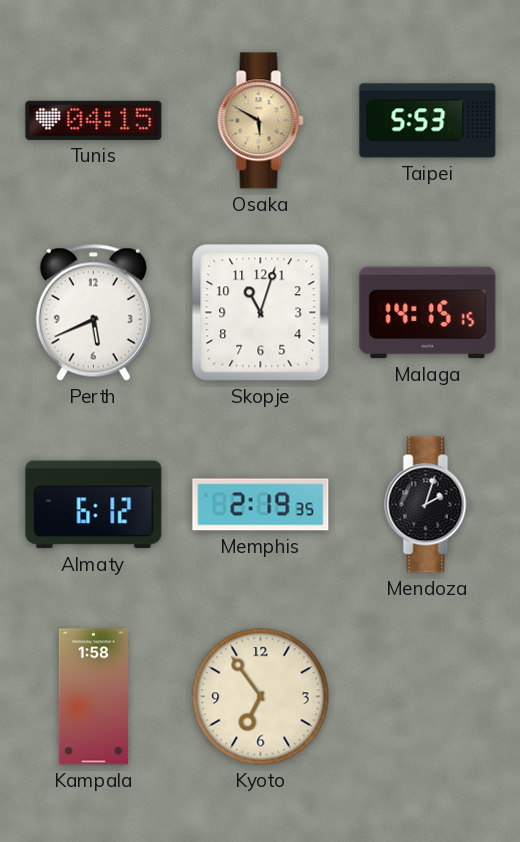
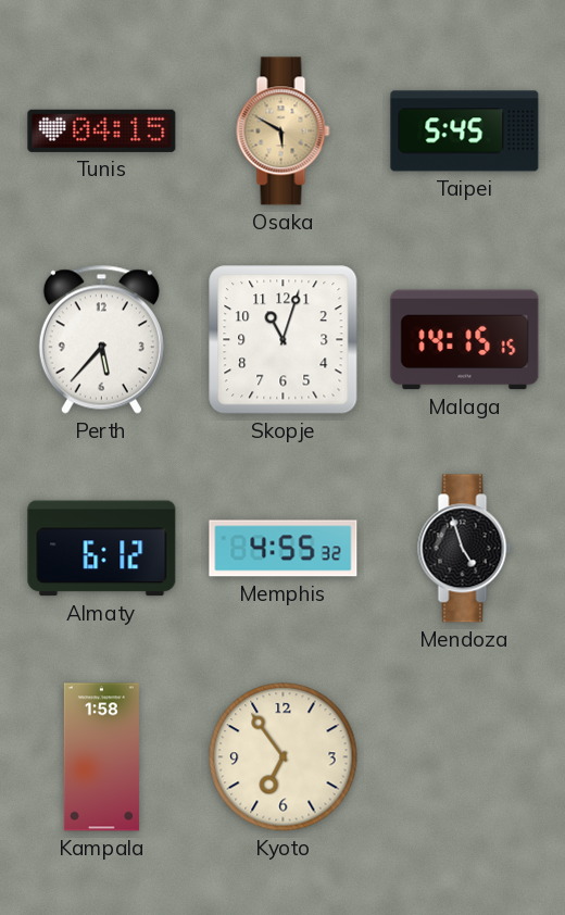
Taipei: 5:53 -> 5:45 (465, 131)
Perth: 5:41 -> 5:37 (101, 339)
Memphis: 2:19 -> 4:55 (284, 549)
Mendoza: 2:03 -> 4:57 (465, 549)
